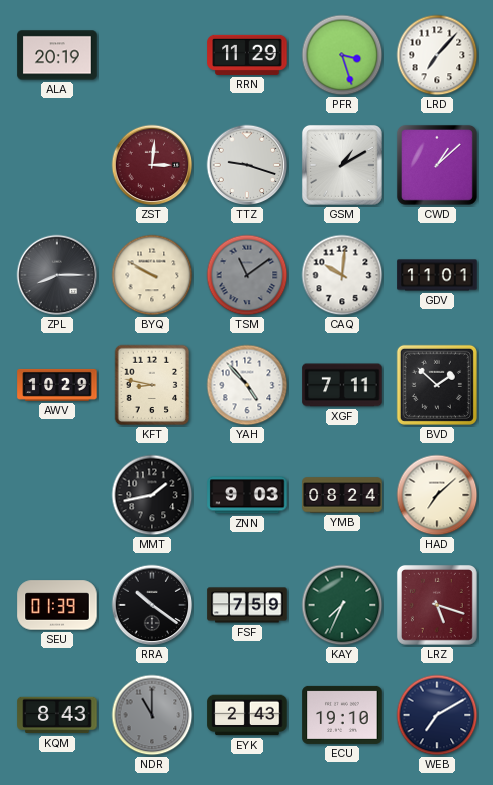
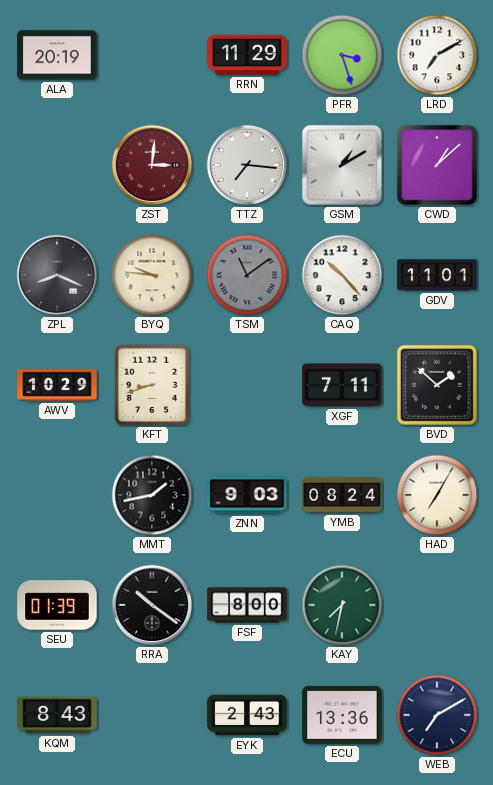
LRD: 7:07 -> 7:10 (437, 55)
TTZ: 9:18 -> 7:16 (247, 165)
ZPL: 8:15 -> 8:19 (57, 275)
BYQ: 9:50 -> 9:46 (152, 275)
CAQ: 10:01 -> 10:23 (342, 275)
KFT: 8:47 -> 8:42 (152, 385)
YAH: 4:53 -> none (247, 385)
HAD: 7:08 -> 7:05 (437, 495)
FSF: 7:59 -> 8:00 (247, 605)
KAY: 7:34 -> 7:32 (342, 605)
LRZ: 5:18 -> none (437, 605)
NDR: 11:00 -> none (152, 715)
ECU: 19:10 -> 13:36 (342, 715)
